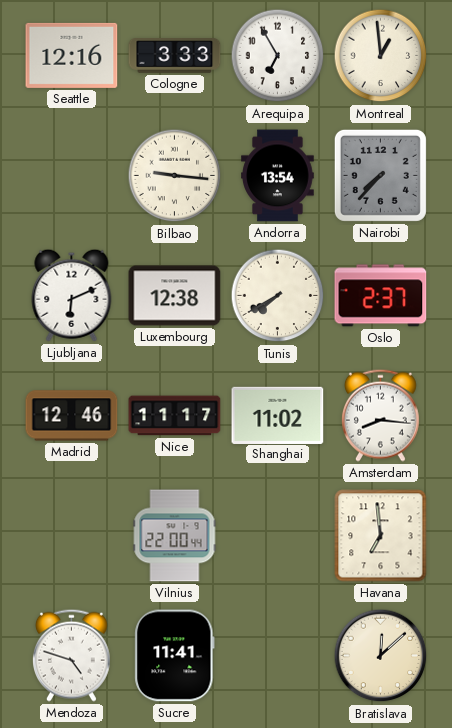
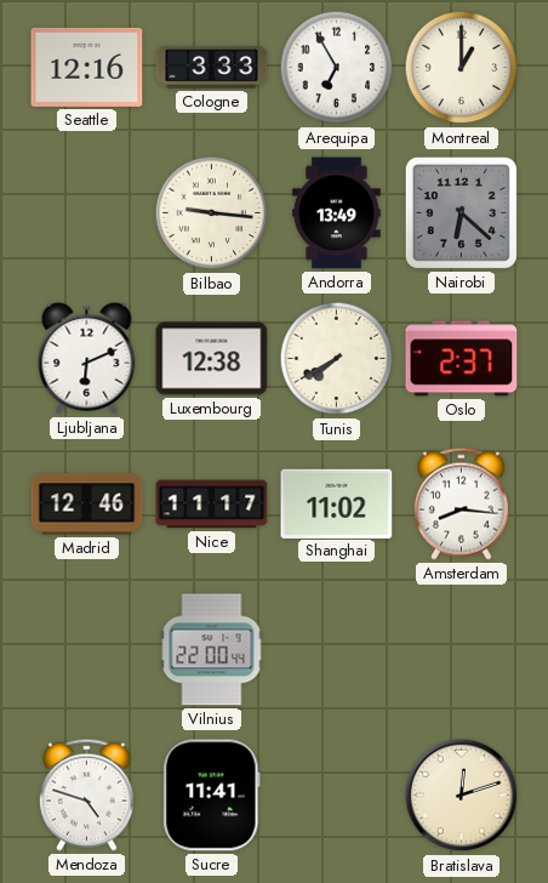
Montreal: 12:59 -> 1:00 (462, 68)
Andorra: 13:54 -> 13:49 (337, 213)
Nairobi: 7:37 -> 6:22 (461, 212)
Havana: 6:59 -> none (381, 536)
Bratislava: 12:08 -> 12:12 (462, 796)
